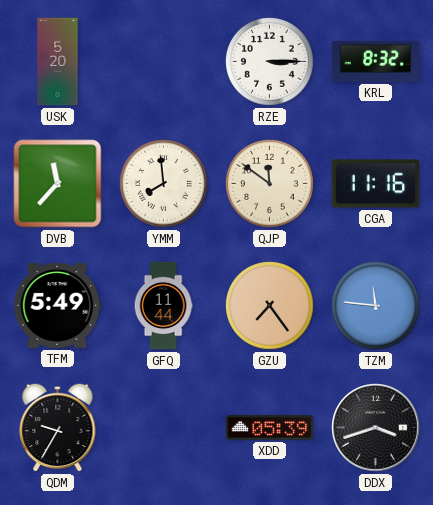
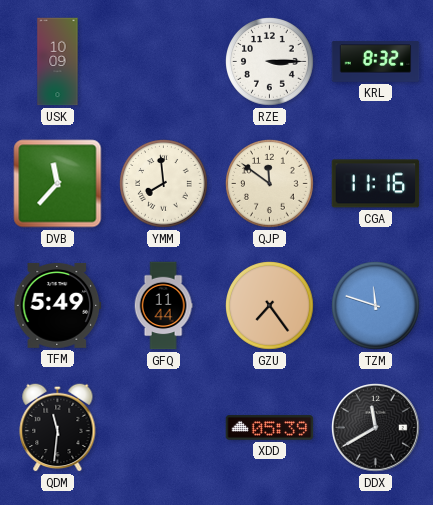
USK: 5:20 -> 10:09 (58, 62)
TZM: 11:46 -> 11:48 (376, 306)
QDM: 9:35 -> 11:31 (58, 427)
DDX: 3:42 -> 11:40 (376, 428)
